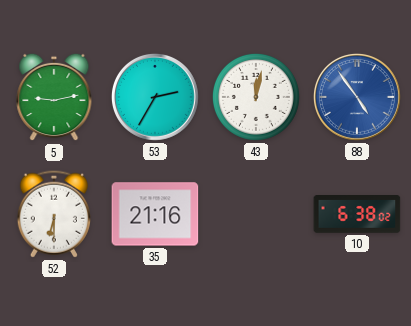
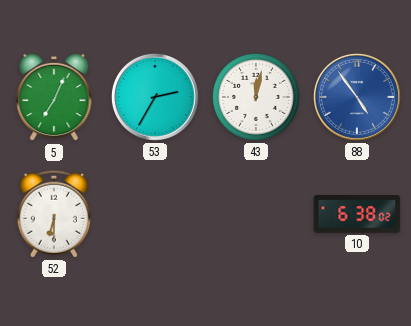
5: 9:13 -> 7:04 (54, 97)
35: 21:16 -> none (155, 214)
